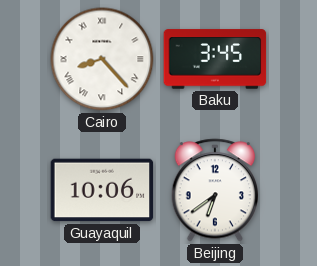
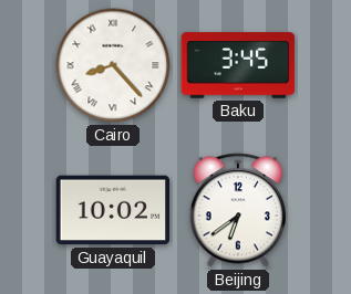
Guayaquil: 10:06 -> 10:02 (113, 210)
